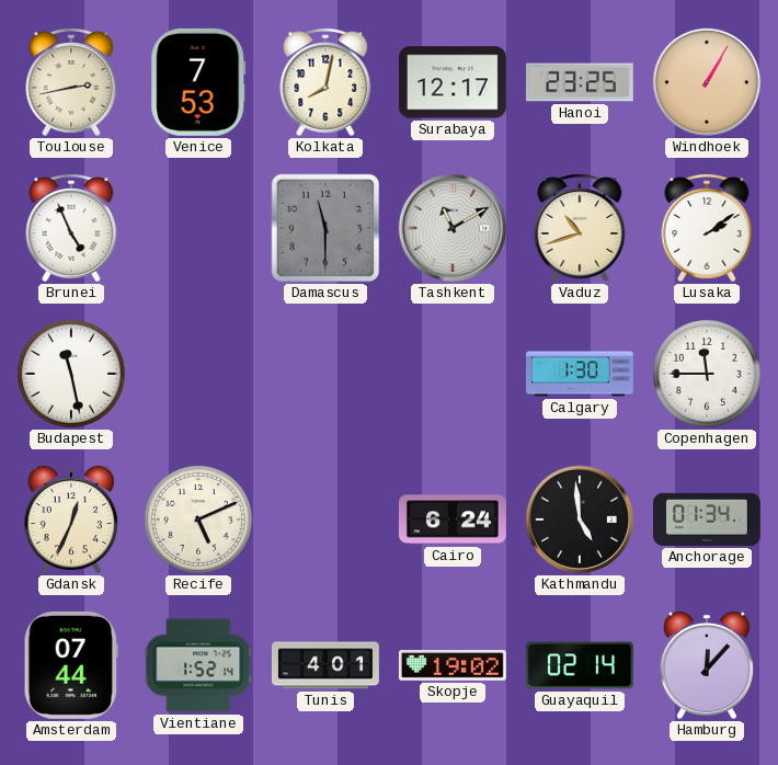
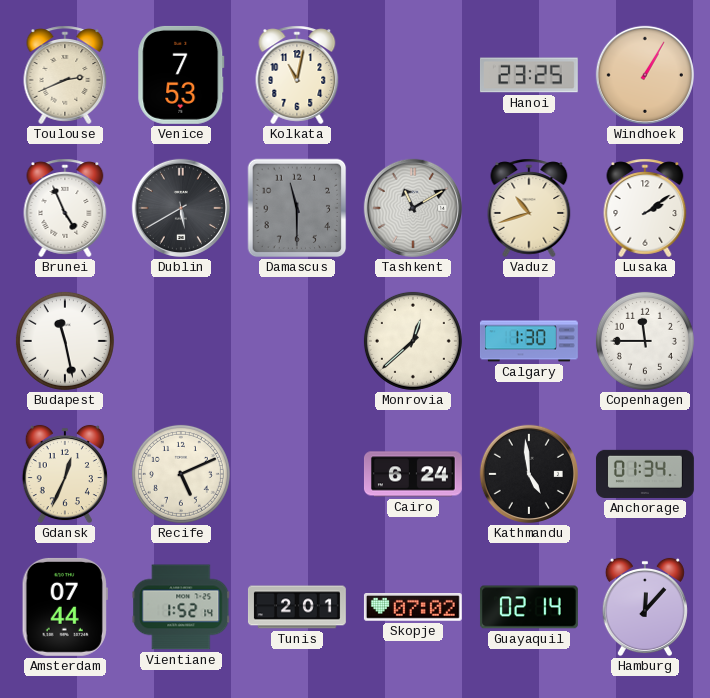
Toulouse: 2:43 -> 2:41 (65, 75)
Kolkata: 8:02 -> 11:02 (297, 75)
Surabaya: 12:17 -> none (453, 82)
Dublin: none -> 5:40 (181, 208)
Monrovia: none -> 12:38 (413, 341)
Tunis: 4:01 -> 2:01 (297, 607)
Skopje: 19:02 -> 07:02 (413, 608)
